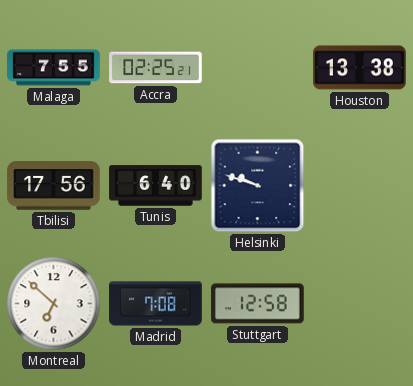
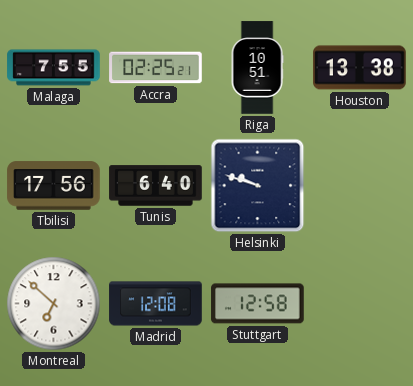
Riga: none -> 10:51 (257, 68)
Madrid: 7:08 -> 12:08 (156, 304)
